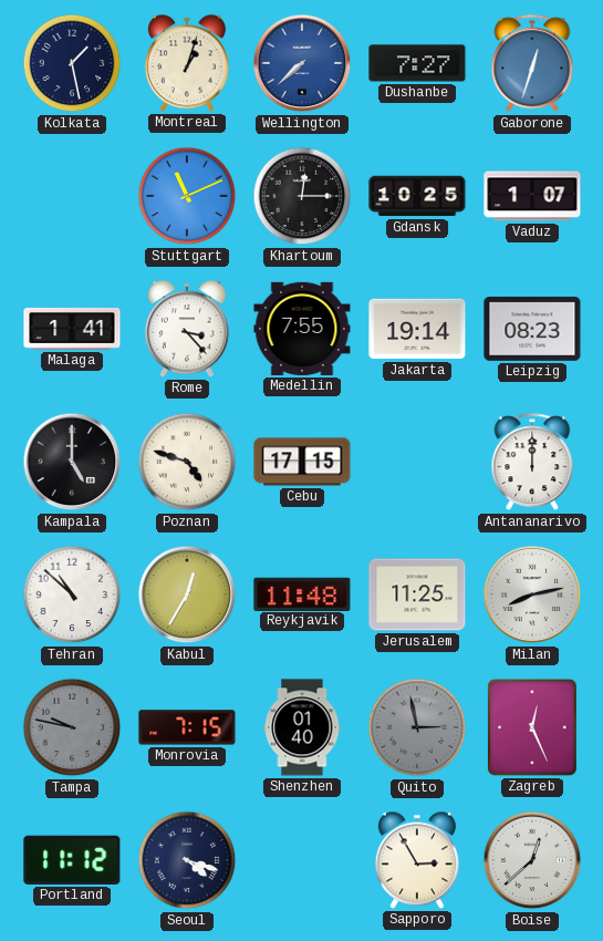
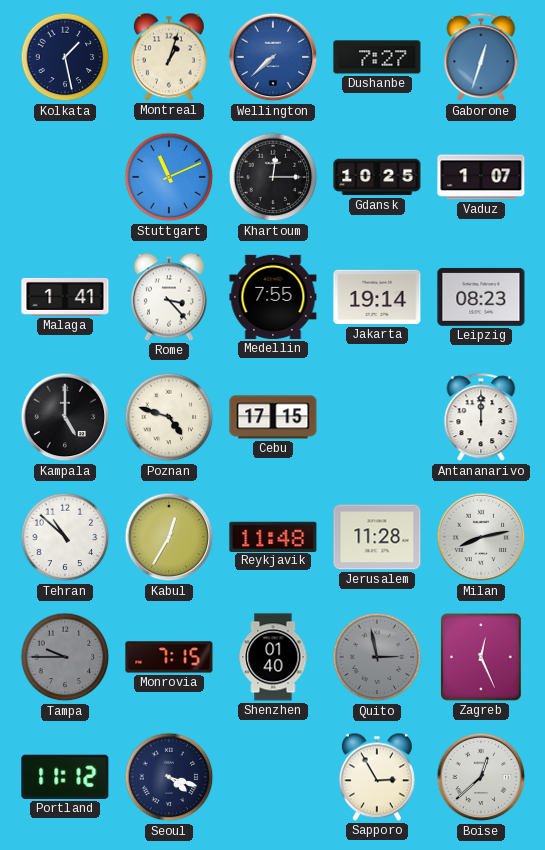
Jerusalem: 11:25 -> 11:28 (377, 537)
Tampa: 9:47 -> 9:45 (65, 657)
